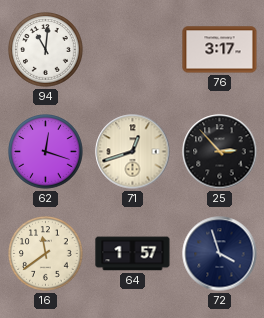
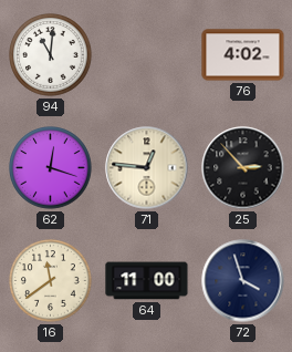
76: 3:17 -> 4:02 (243, 55)
71: 12:42 -> 12:46 (147, 168)
64: 1:57 -> 11:00 (147, 281)
